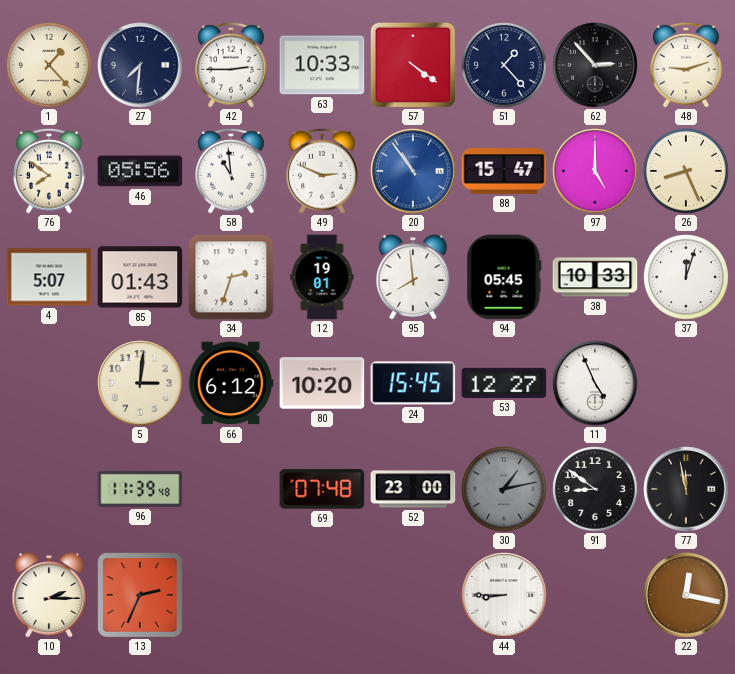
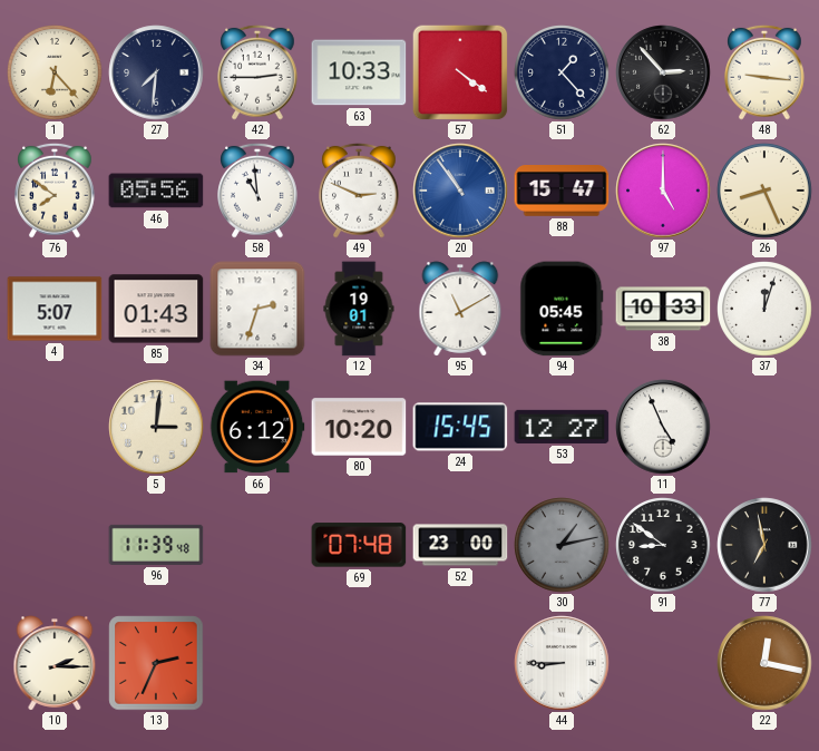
1: 1:23 -> 6:23 (55, 72)
48: 9:12 -> 9:16 (766, 72)
95: 7:59 -> 11:10 (460, 309)
77: 11:58 -> 6:58 (764, 545)
